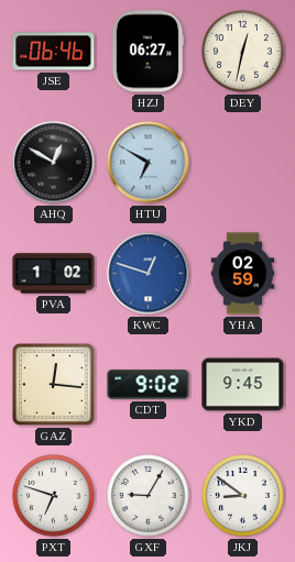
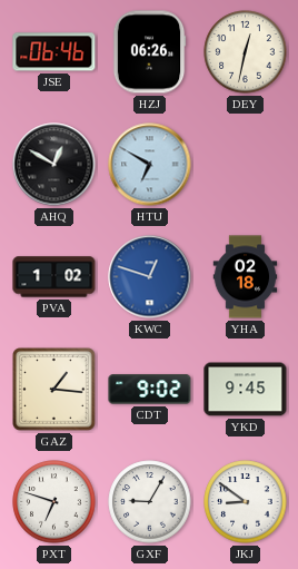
HZJ: 06:27 -> 06:26 (149, 52)
YHA: 02:59 -> 02:18 (246, 277)
GAZ: 12:16 -> 1:16 (54, 390)
